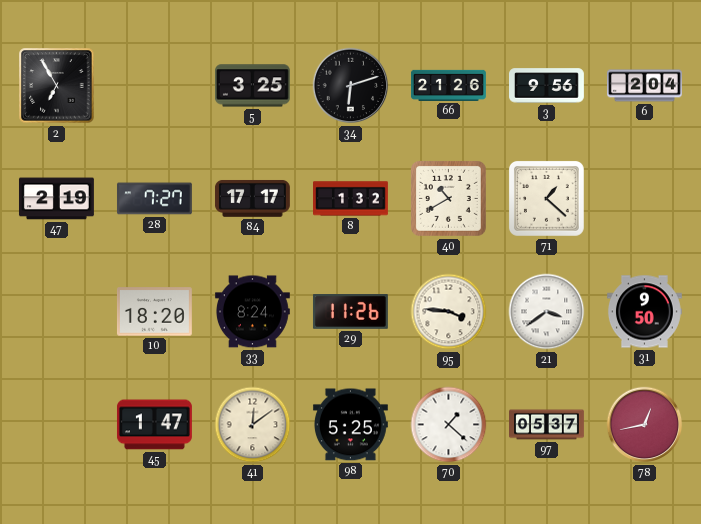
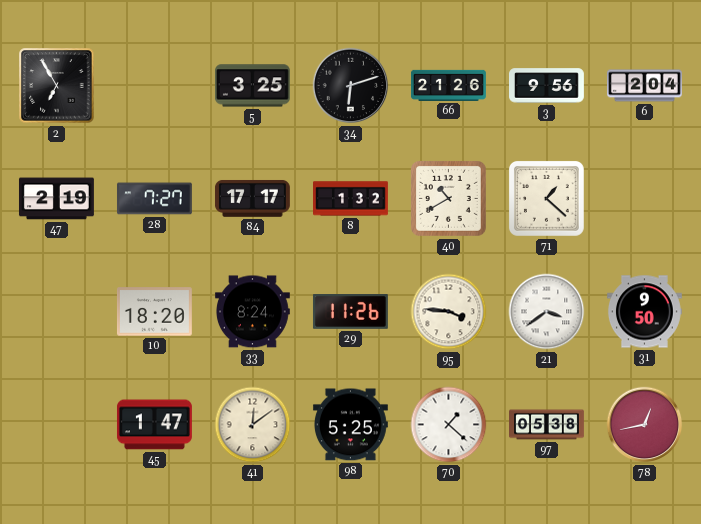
97: 05:37 -> 05:38 (547, 425)
